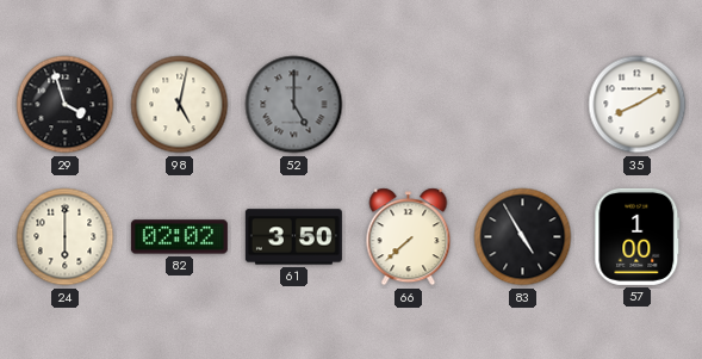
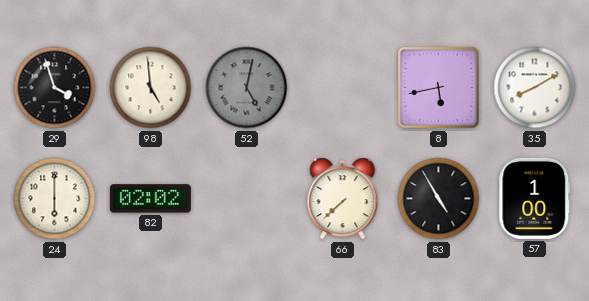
98: 5:02 -> 4:59 (151, 88)
52: 5:00 -> 5:02 (247, 88)
8: none -> 5:43 (438, 87)
61: 3:50 -> none (293, 237)
